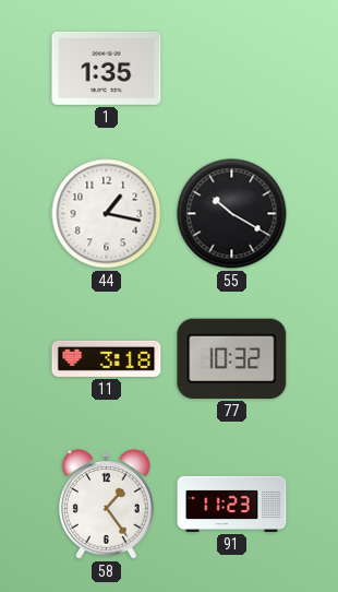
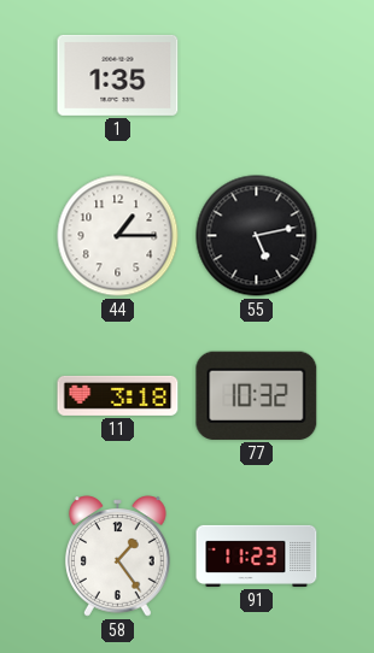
44: 1:17 -> 1:15 (118, 236)
55: 10:20 -> 5:13 (257, 236)
